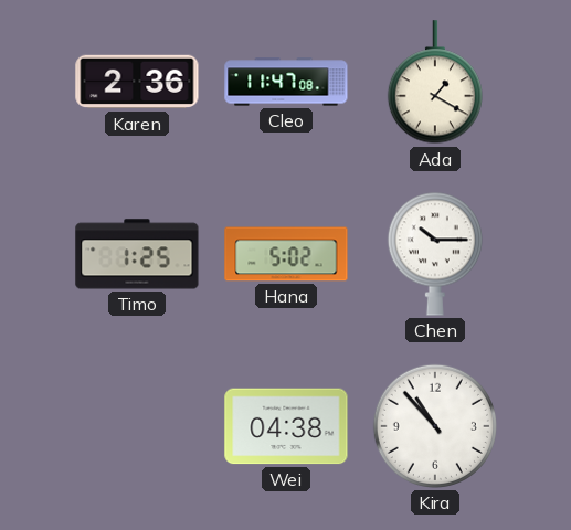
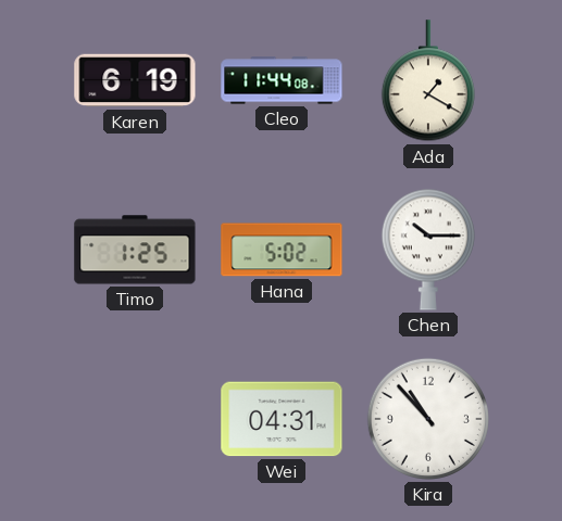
Karen: 2:36 -> 6:19 (135, 80)
Cleo: 11:47 -> 11:44 (282, 80)
Wei: 04:38 -> 04:31 (282, 419)
